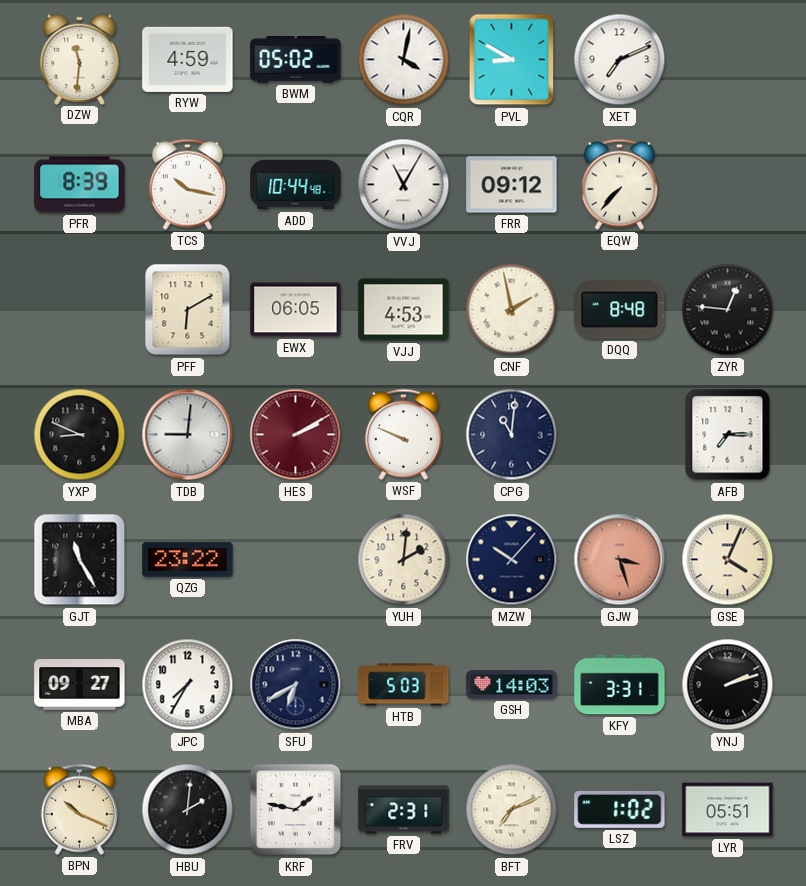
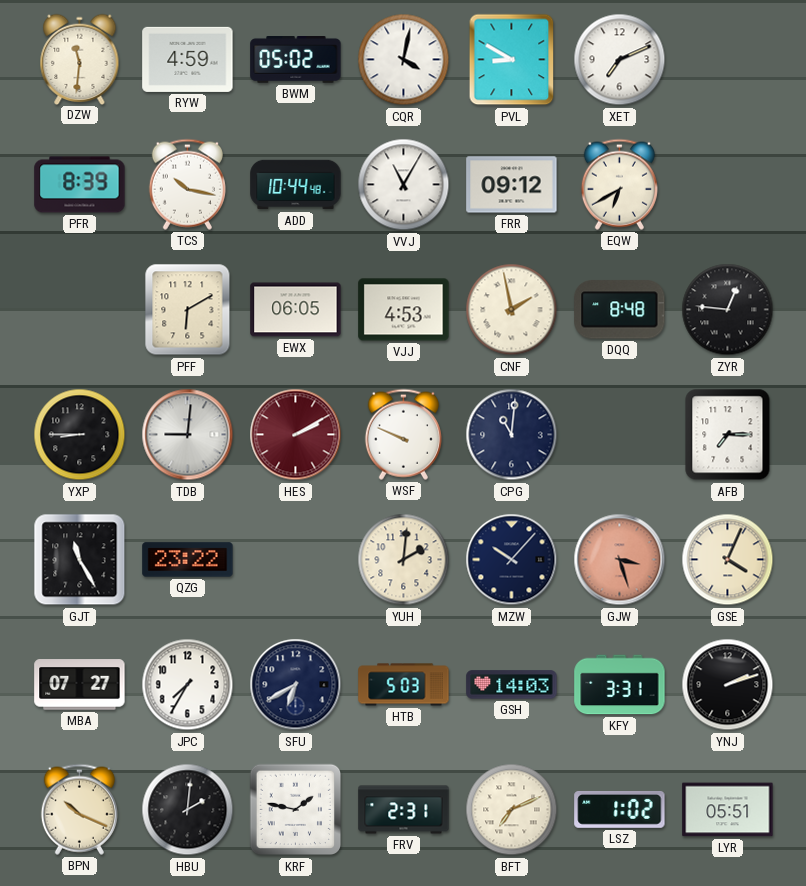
EQW: 7:37 -> 6:40 (619, 184)
YXP: 8:49 -> 8:45 (80, 435)
MBA: 09:27 -> 07:27 (80, 685)
